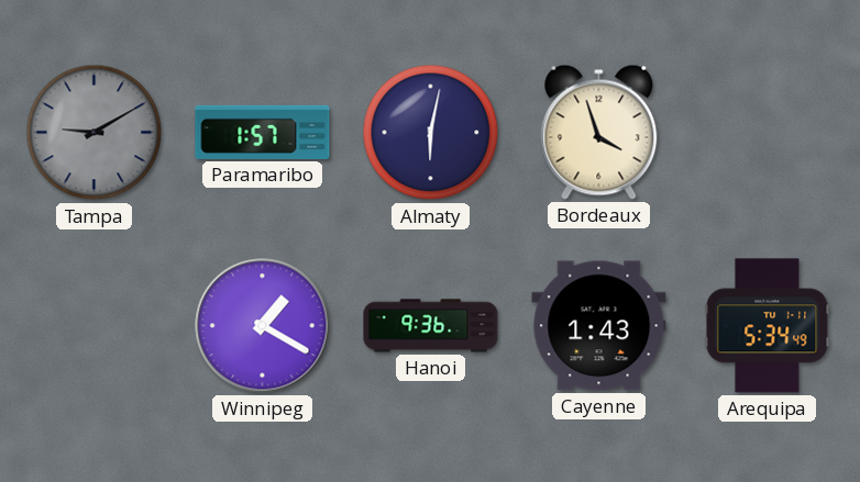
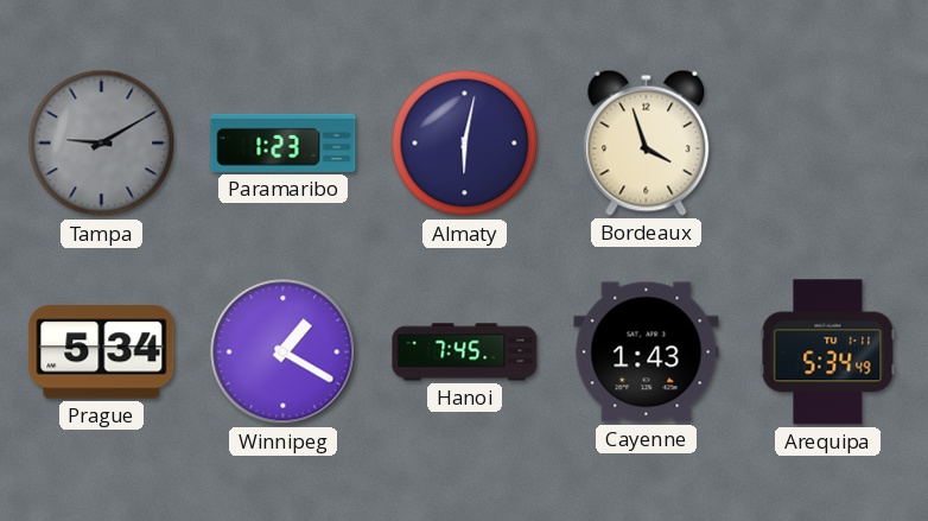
Paramaribo: 1:57 -> 1:23 (284, 142)
Prague: none -> 5:34 (102, 352)
Hanoi: 9:36 -> 7:45 (465, 352)
